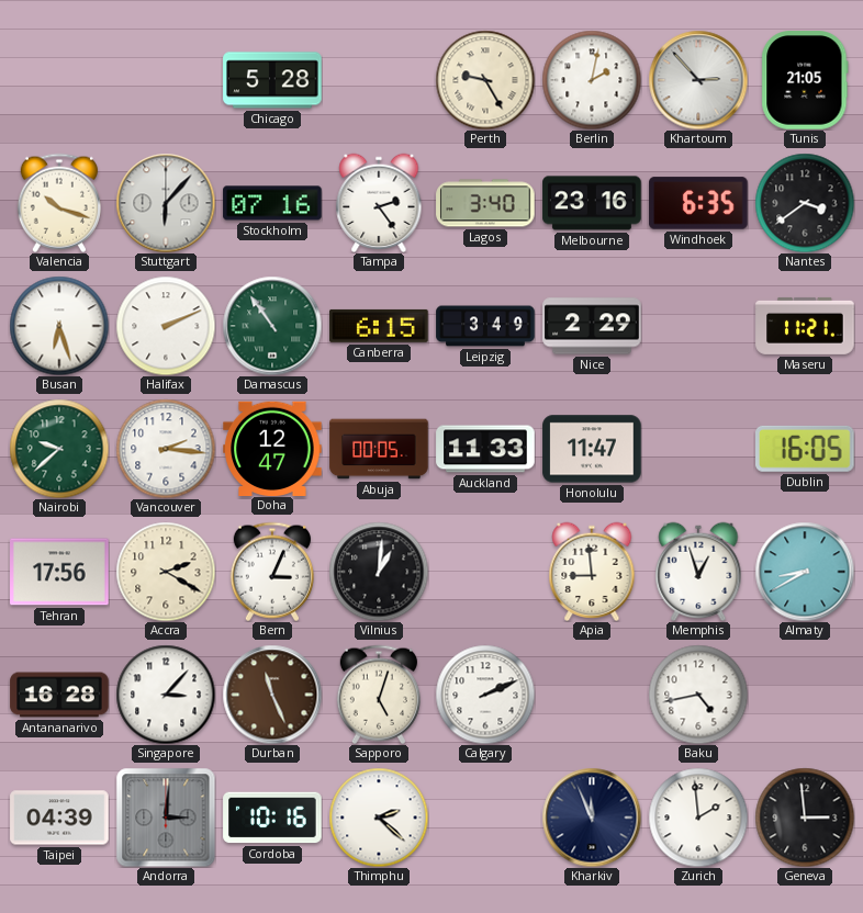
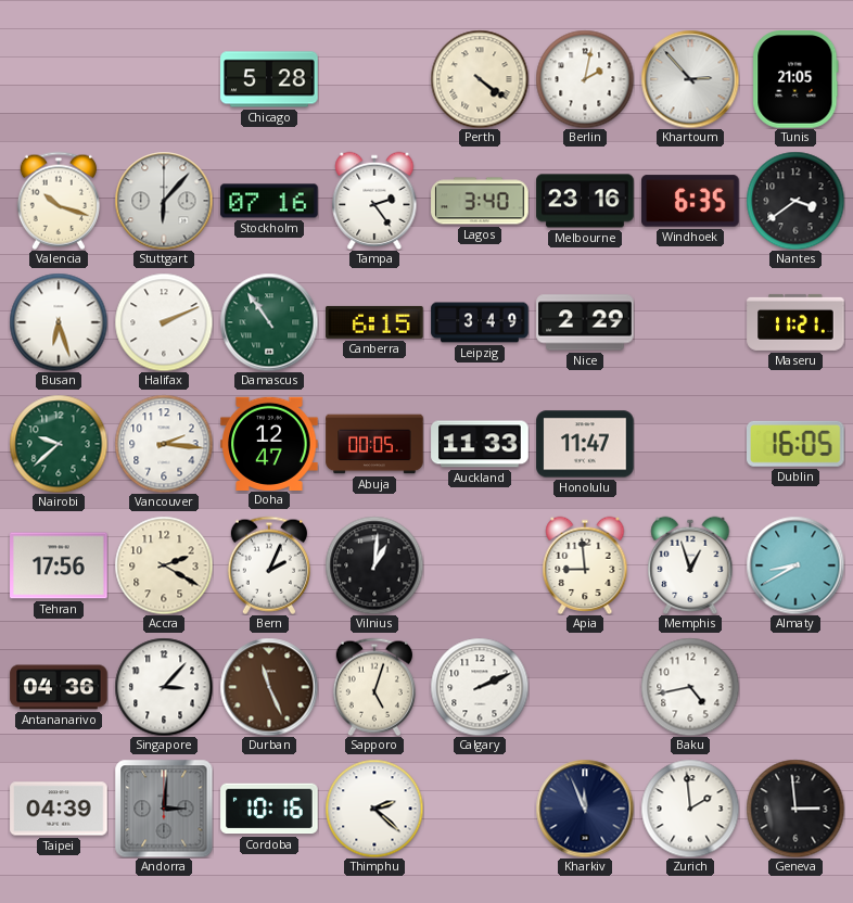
Perth: 9:25 -> 4:21 (480, 79)
Bern: 3:04 -> 2:04 (269, 565)
Antananarivo: 16:28 -> 04:36 (59, 687)
